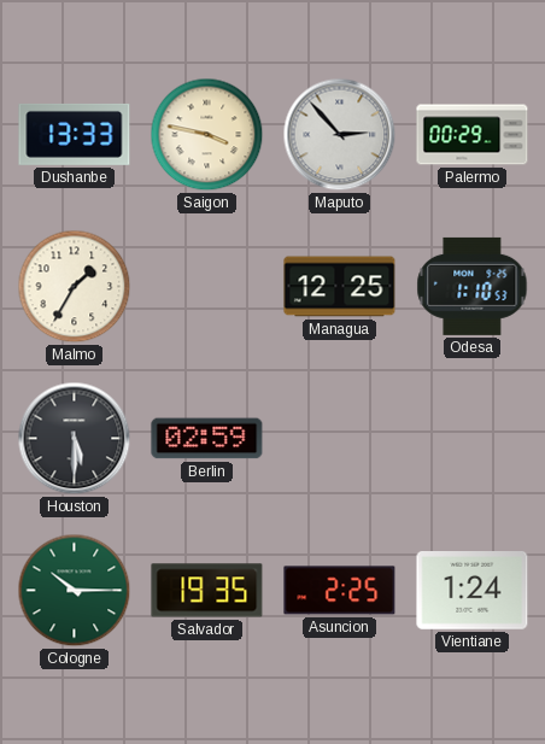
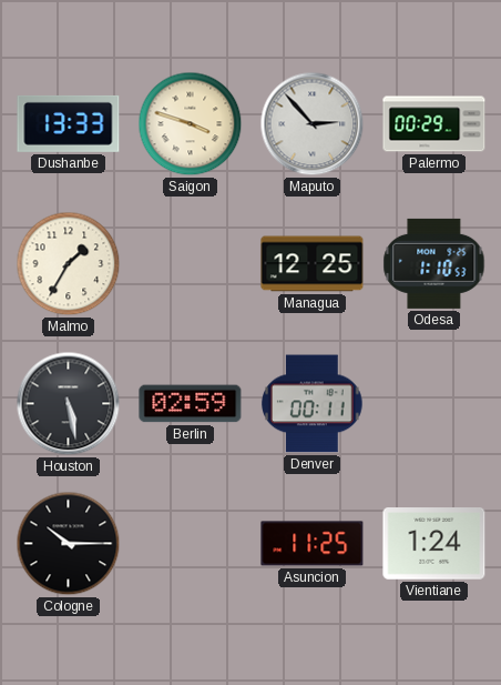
Saigon: 3:47 -> 3:48 (191, 124)
Houston: 5:30 -> 5:28 (69, 404)
Denver: none -> 00:11 (313, 404)
Cologne dial: green -> black (69, 544)
Salvador: 19:35 -> none (207, 591)
Asuncion: 2:25 -> 11:25 (313, 544)
